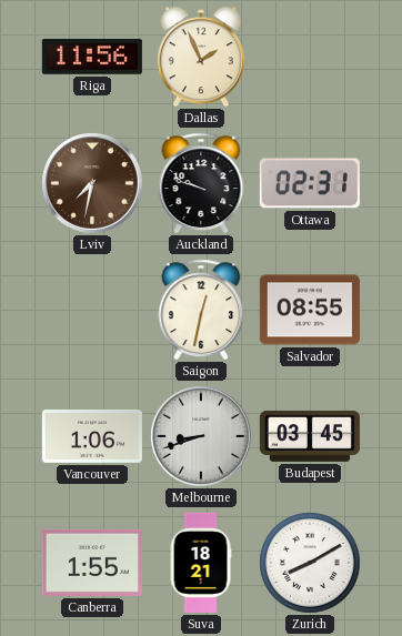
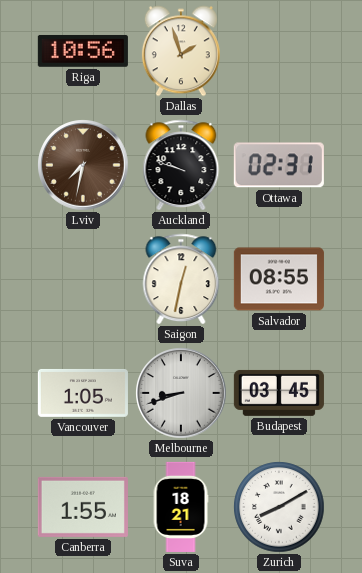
Riga: 11:56 -> 10:56 (83, 51)
Dallas: 1:56 -> 1:57 (181, 51)
Vancouver: 1:06 -> 1:05 (83, 393)
